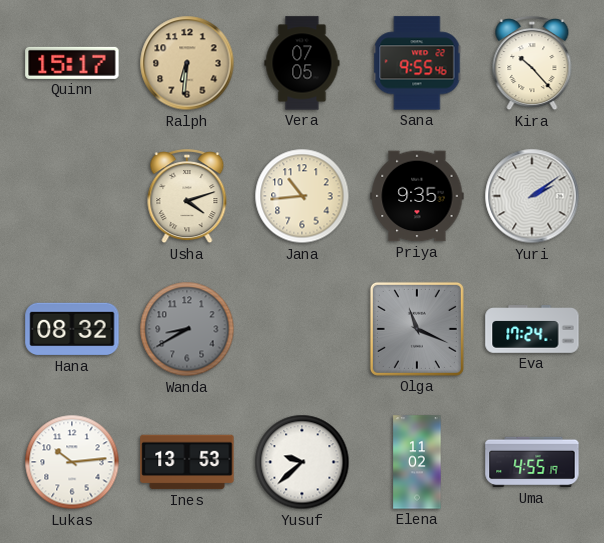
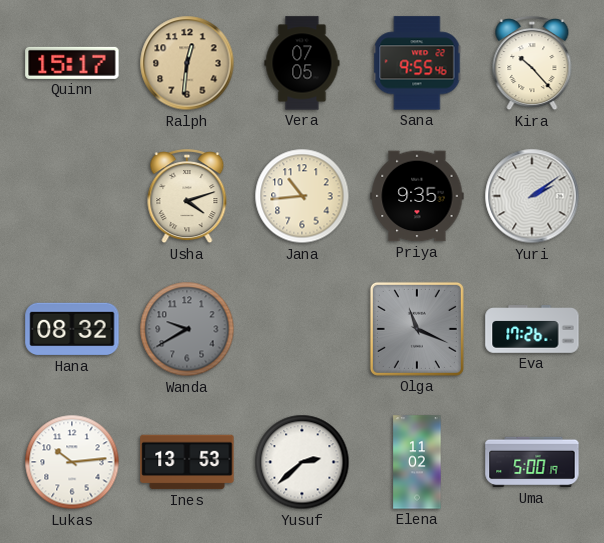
Ralph: 6:31 -> 12:31 (187, 63)
Wanda: 8:40 -> 9:40 (187, 329)
Eva: 17:24 -> 17:26 (532, 329)
Yusuf: 9:38 -> 2:38 (302, 462)
Uma: 4:55 -> 5:00 (532, 462)
